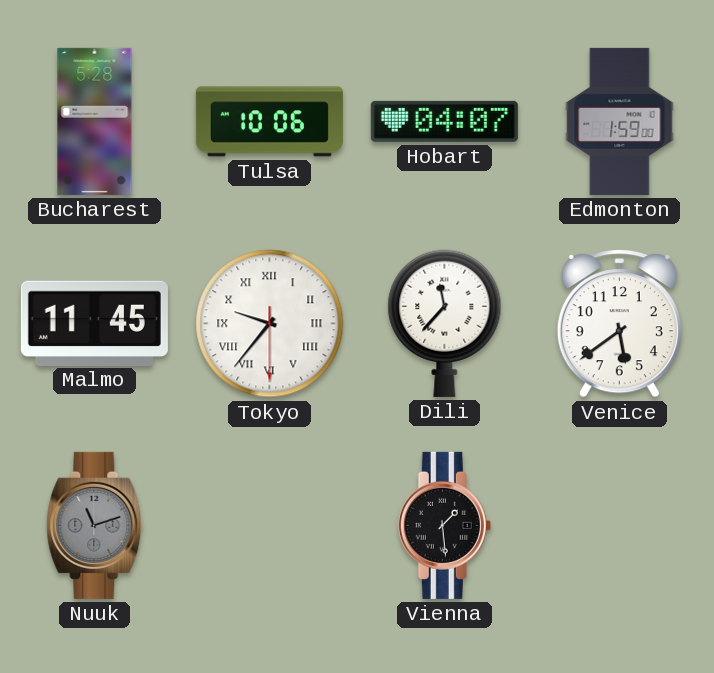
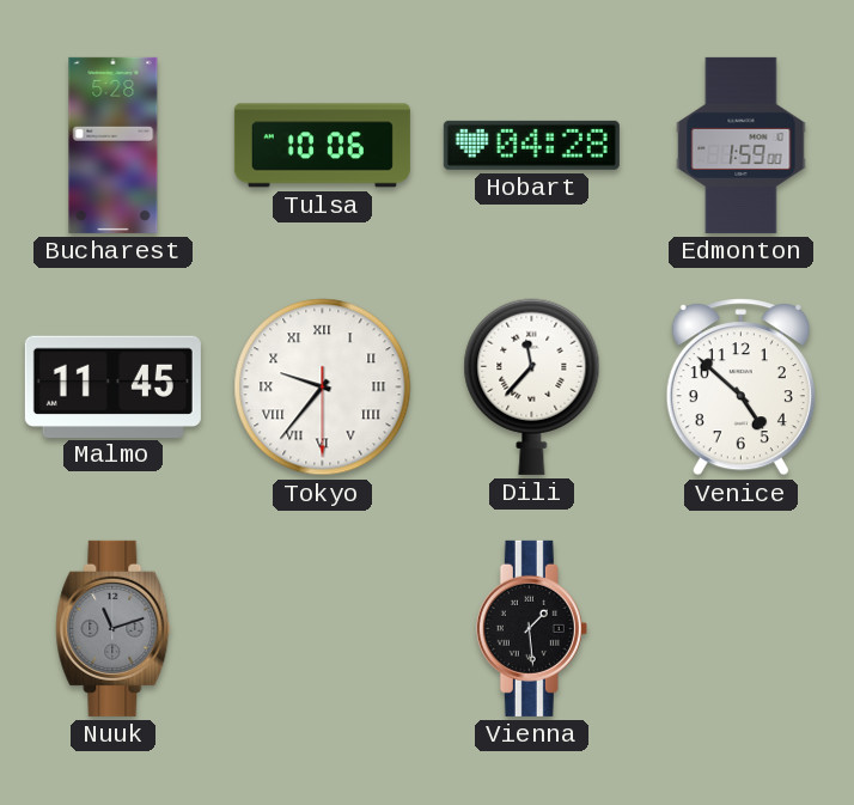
Hobart: 04:07 -> 04:28 (531, 145)
Venice: 5:39 -> 4:52 (740, 388)
